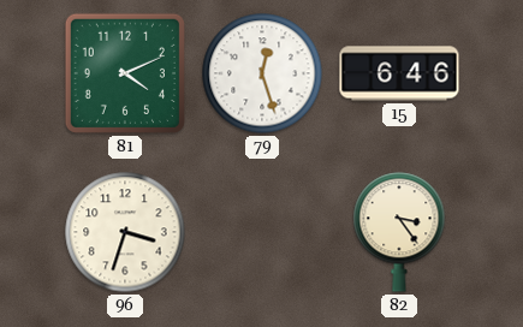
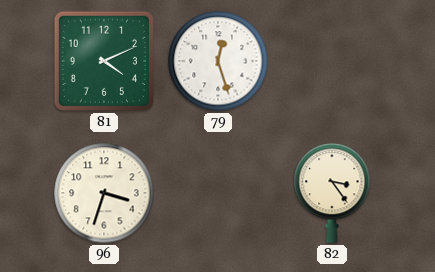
15: 6:46 -> none (399, 73)
